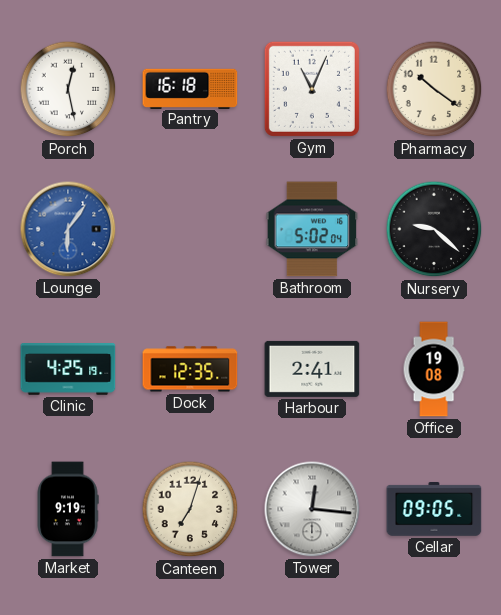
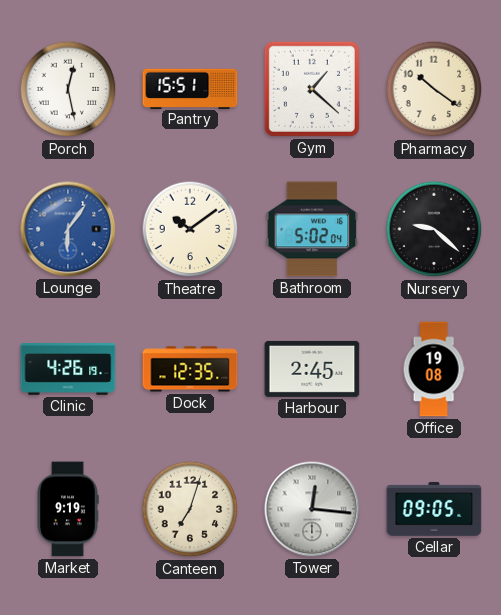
Pantry: 16:18 -> 15:51 (190, 88)
Gym: 11:04 -> 1:22 (312, 89)
Theatre: none -> 10:09 (190, 229)
Clinic: 4:25 -> 4:26 (68, 370)
Harbour: 2:41 -> 2:45 (312, 369)
